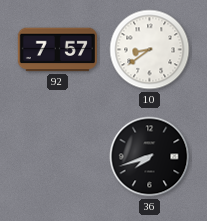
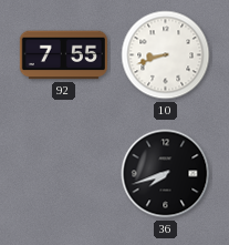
92: 7:57 -> 7:55 (63, 55)
10: 8:39 -> 8:42 (166, 55)
